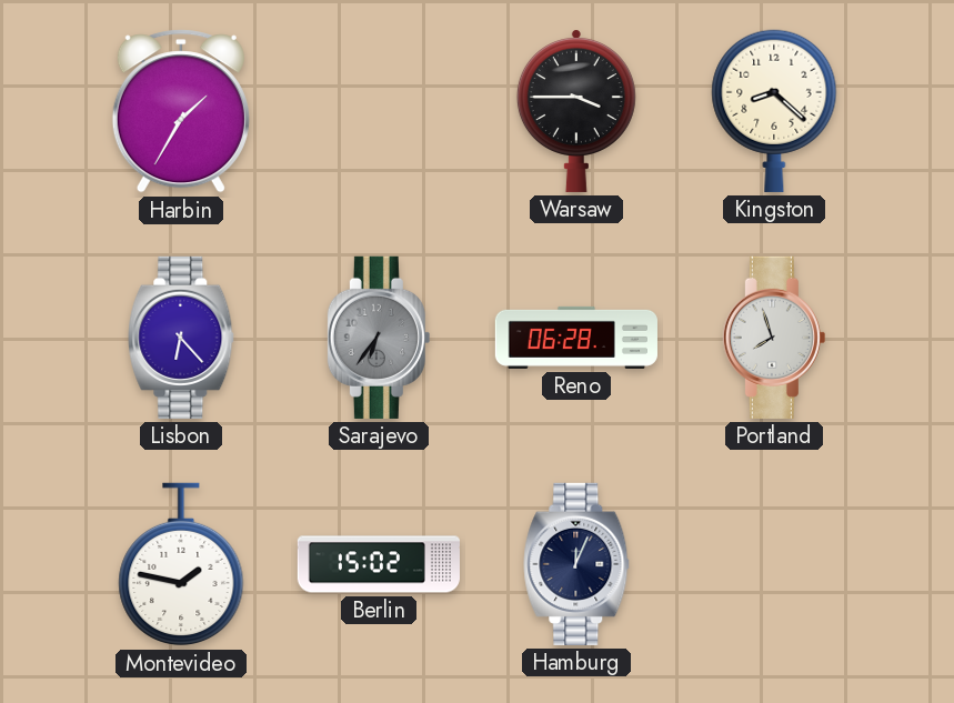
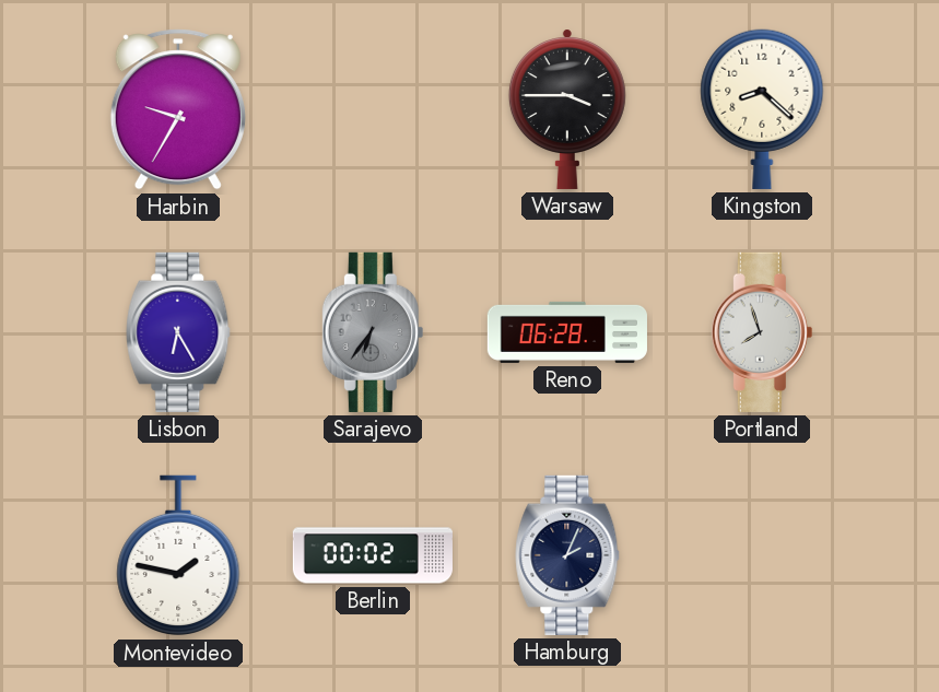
Harbin: 1:35 -> 9:35 (178, 109)
Lisbon: 6:23 -> 6:25 (178, 332)
Berlin: 15:02 -> 00:02 (373, 555)
Hamburg: 12:04 -> 2:04 (567, 555)
